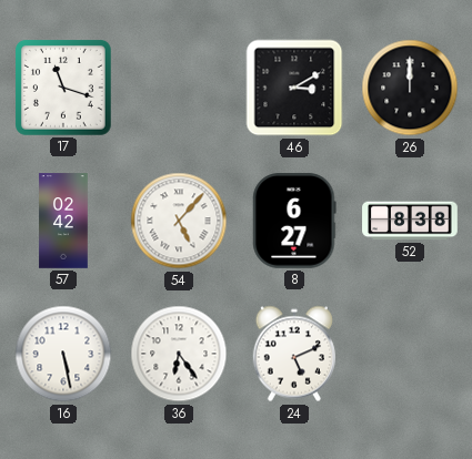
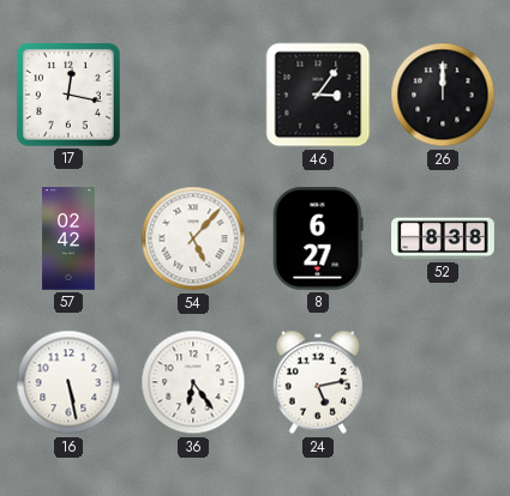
17: 11:18 -> 12:17 (70, 96)
46: 3:10 -> 3:06 (318, 95)
24: 5:11 -> 5:13 (317, 382)
